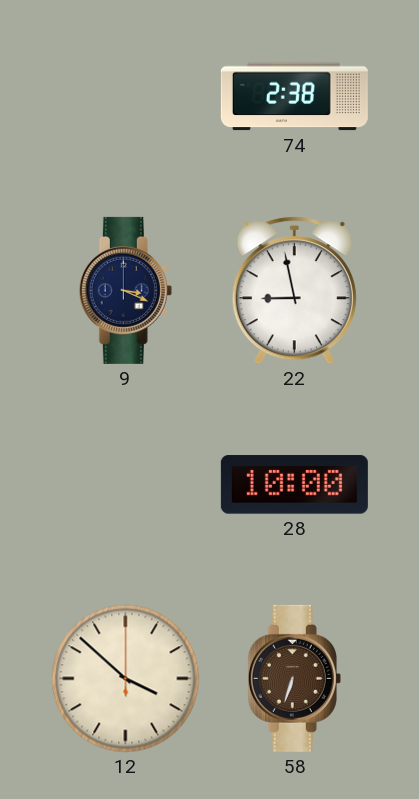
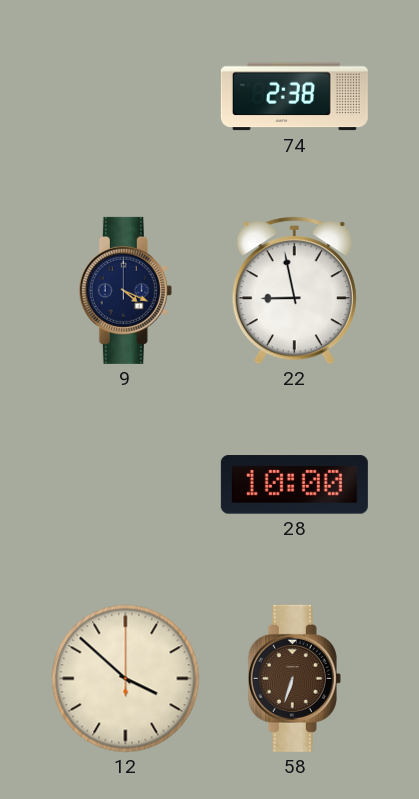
9: 3:19 -> 4:19 (125, 290)
